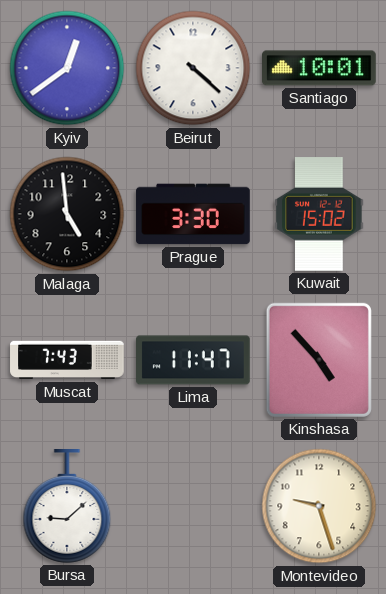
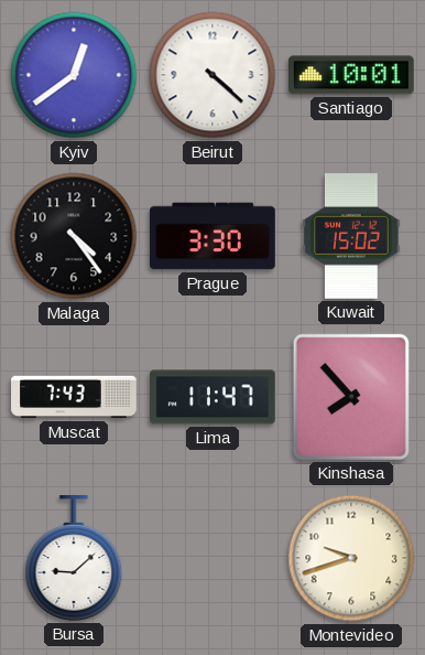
Malaga: 4:59 -> 4:24 (74, 236)
Kinshasa: 4:53 -> 7:53 (351, 397)
Montevideo: 9:27 -> 9:42 (351, 558)
